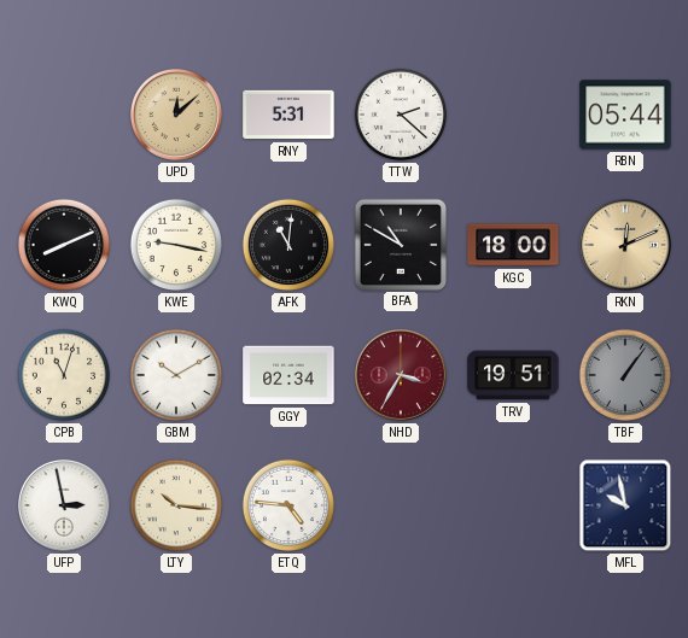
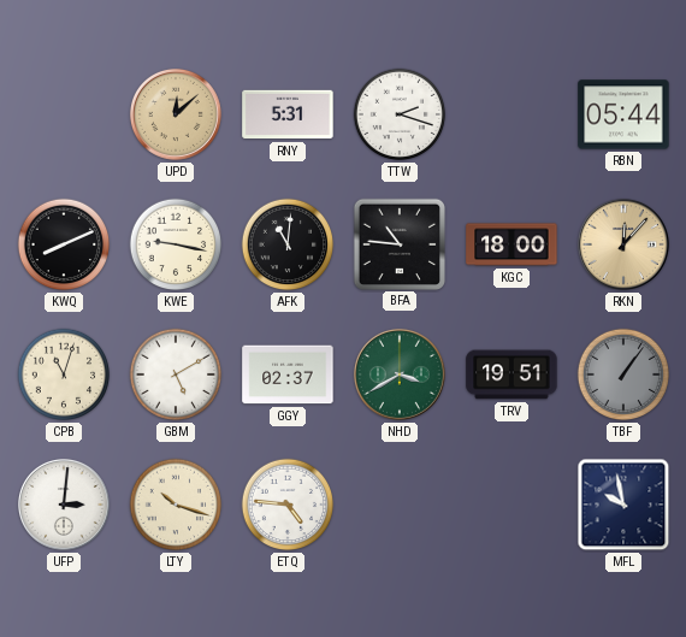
TTW: 2:22 -> 2:18 (400, 114)
BFA: 10:50 -> 10:46 (398, 243)
RKN: 12:11 -> 12:07 (623, 244)
GBM: 10:10 -> 5:10 (176, 374)
GGY: 02:34 -> 02:37 (288, 374)
NHD: 3:35 -> 3:40 (400, 374)
NHD dial: burgundy -> green (400, 374)
UFP: 2:58 -> 3:01 (64, 505)
LTY: 10:16 -> 10:18 (176, 505)
